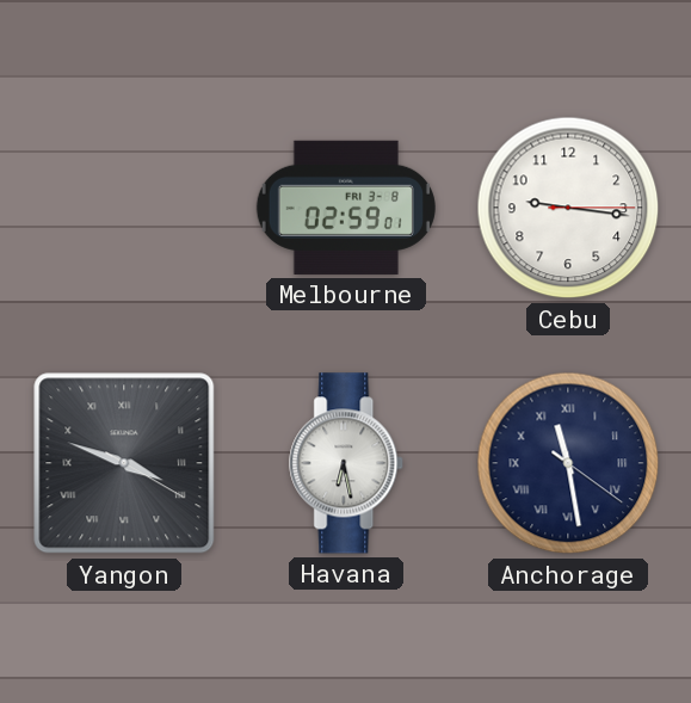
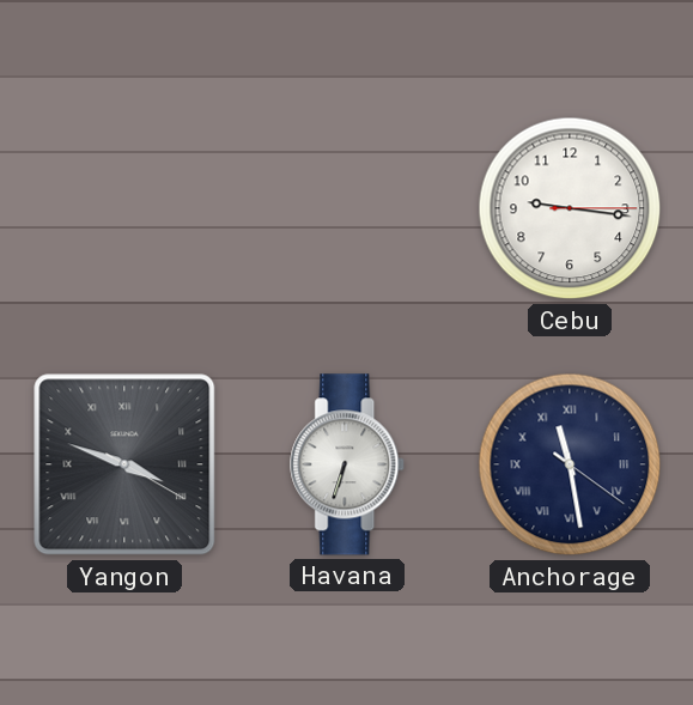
Melbourne: 02:59 -> none (346, 208)
Havana: 6:28 -> 6:33 (348, 464)
